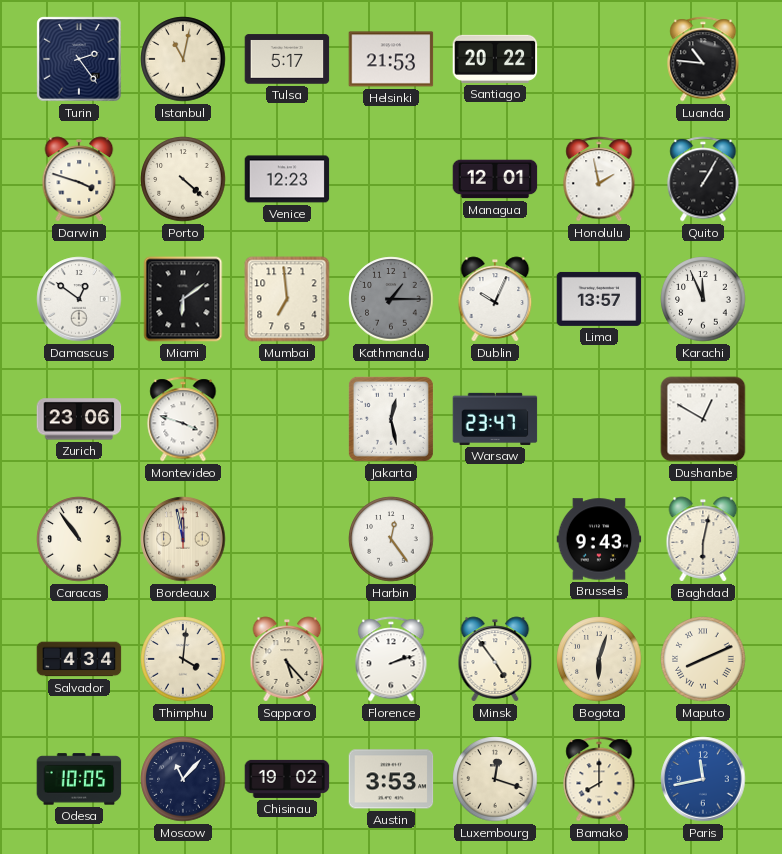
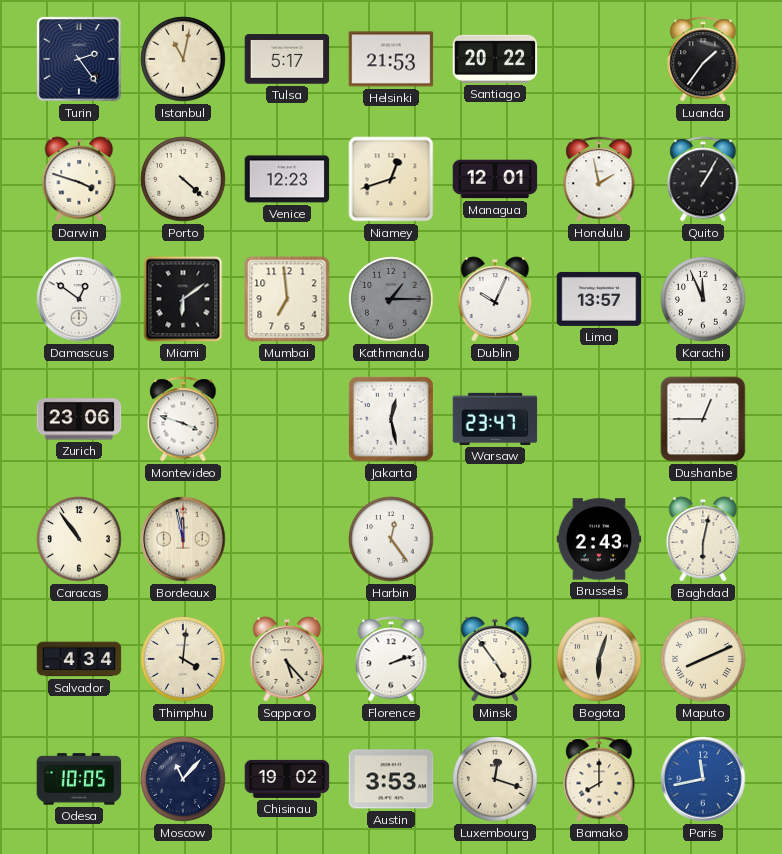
Luanda: 10:46 -> 1:36 (703, 59)
Niamey: none -> 12:42 (391, 179)
Dushanbe: 12:50 -> 12:45 (703, 419)
Brussels: 9:43 -> 2:43 (599, 539)
